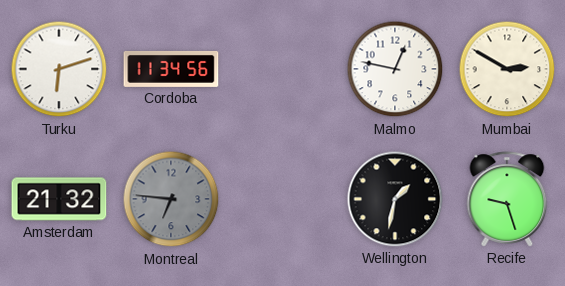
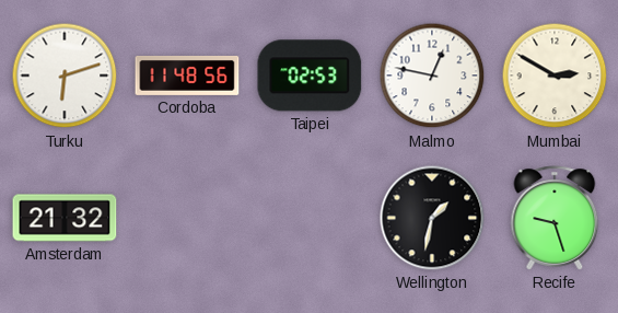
Cordoba: 11:34 -> 11:48 (187, 76)
Taipei: none -> 02:53 (310, 76)
Montreal: 6:46 -> none (171, 199)
